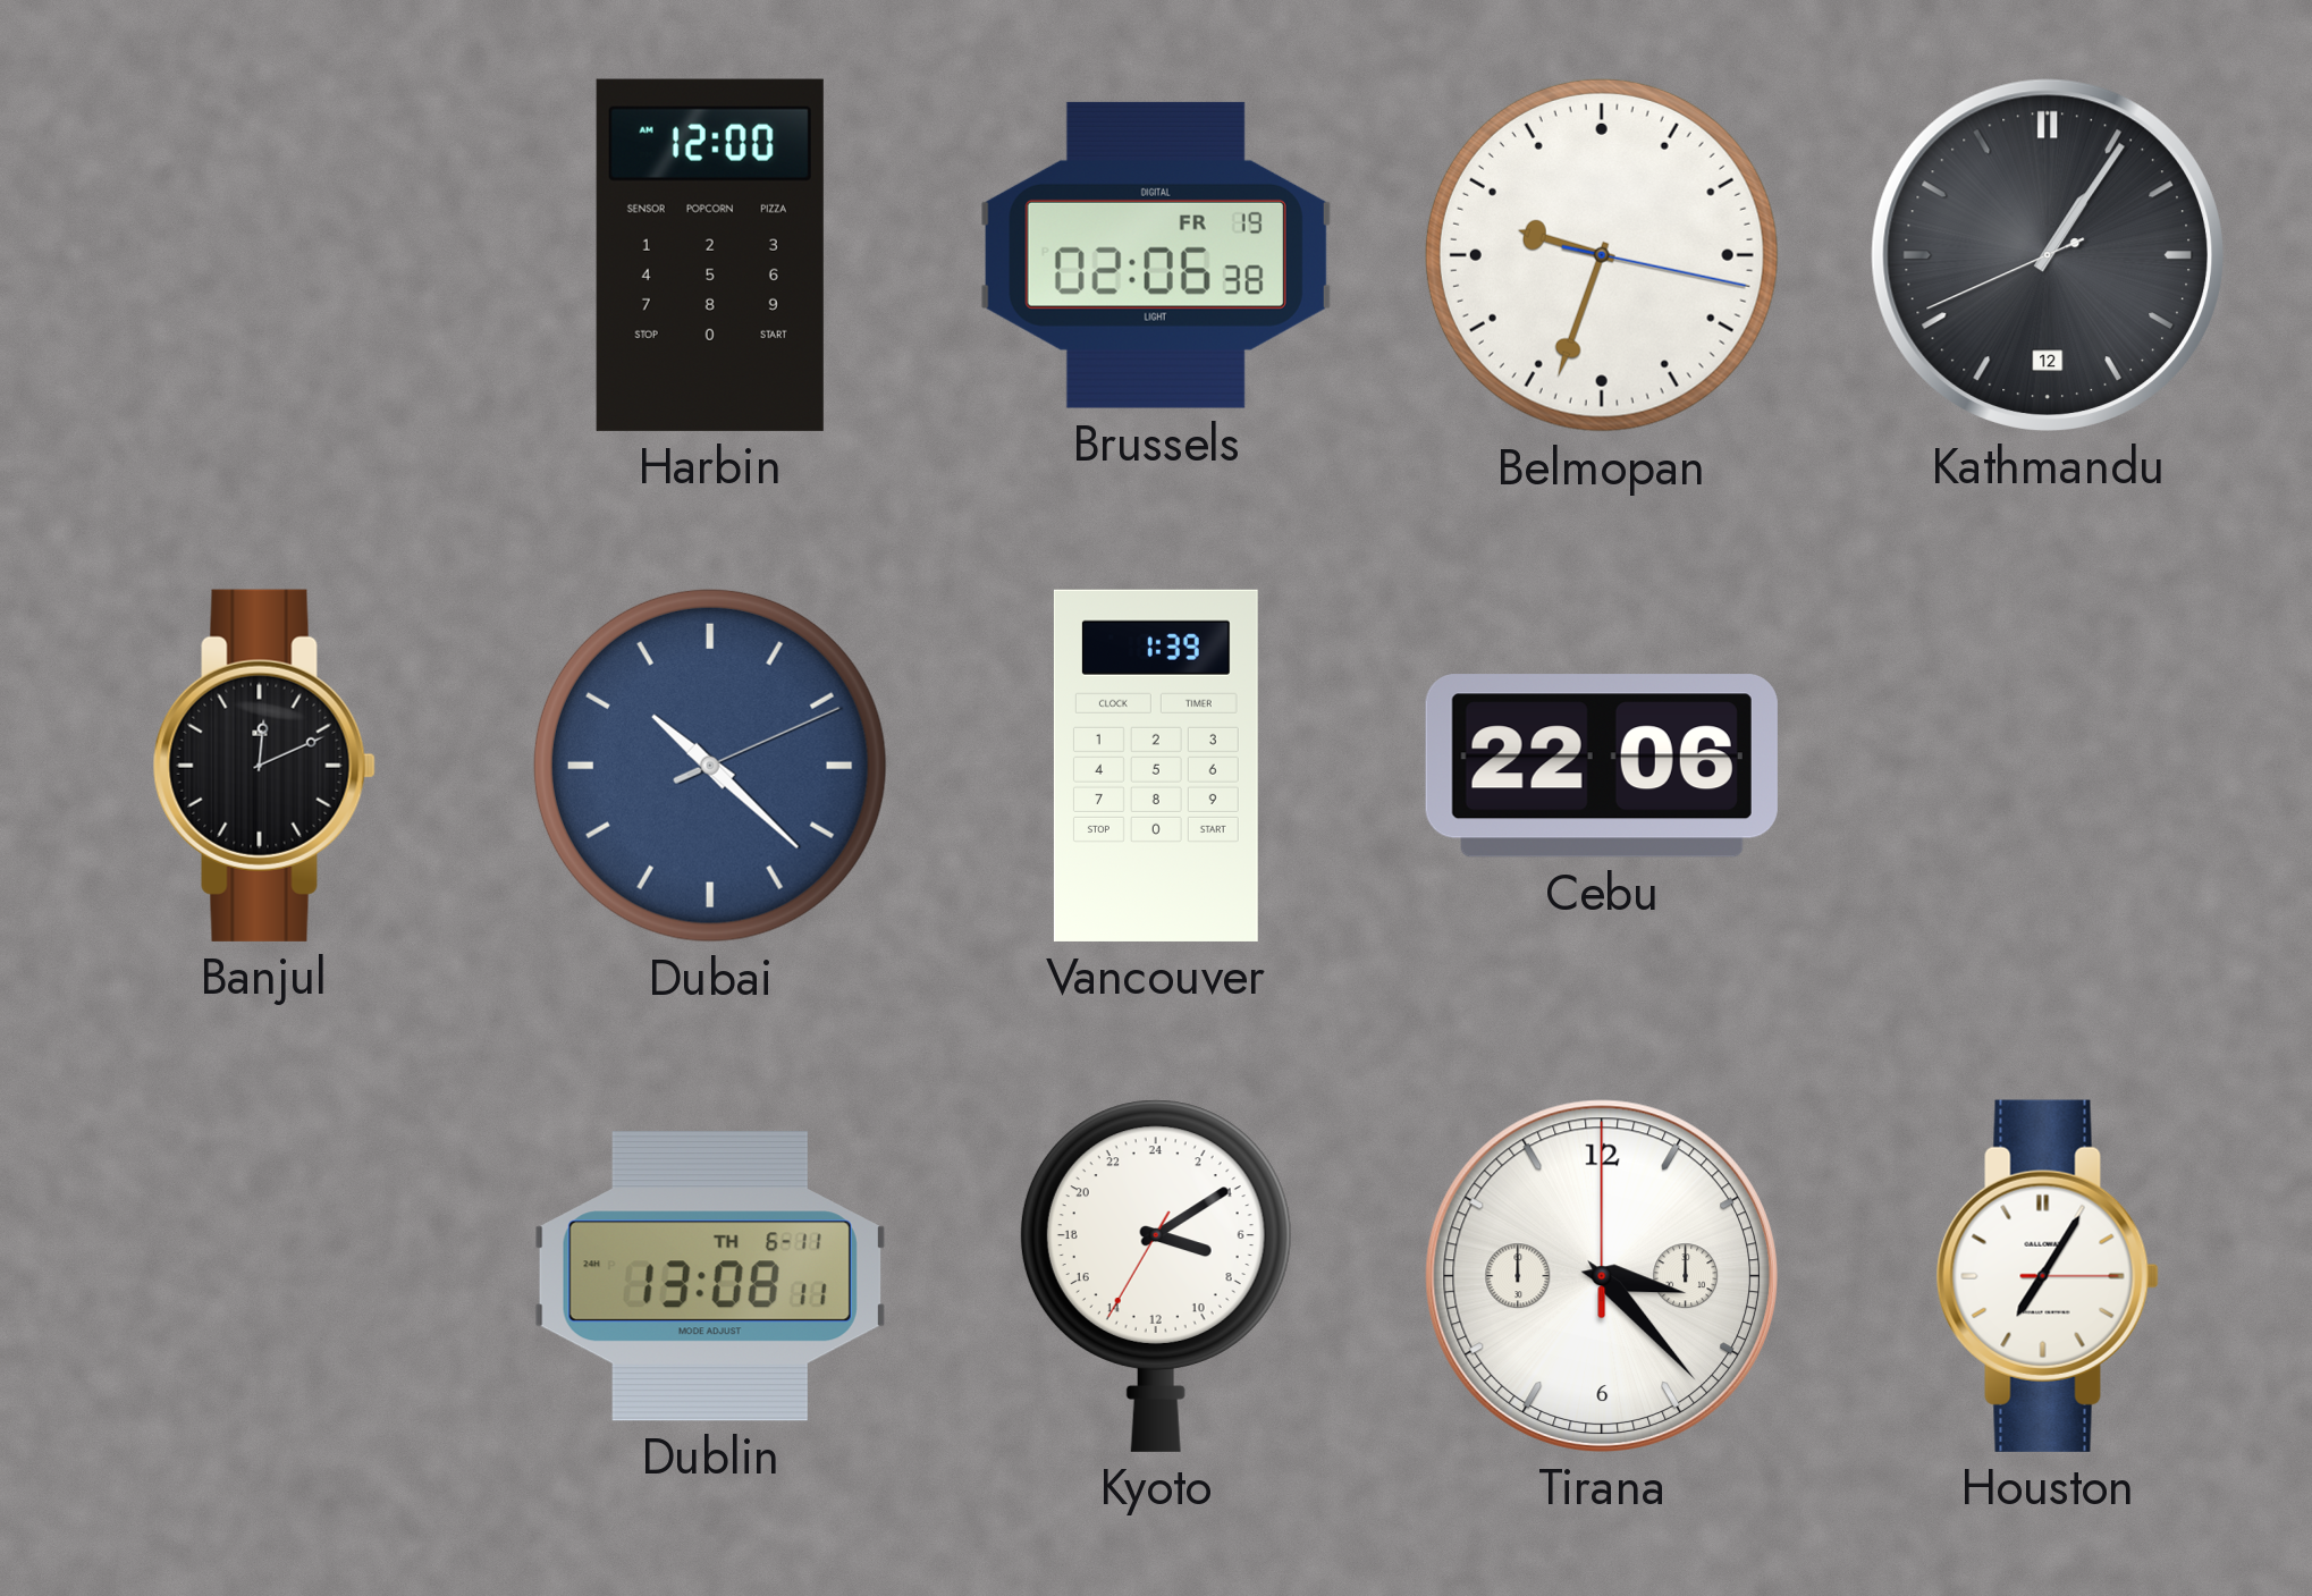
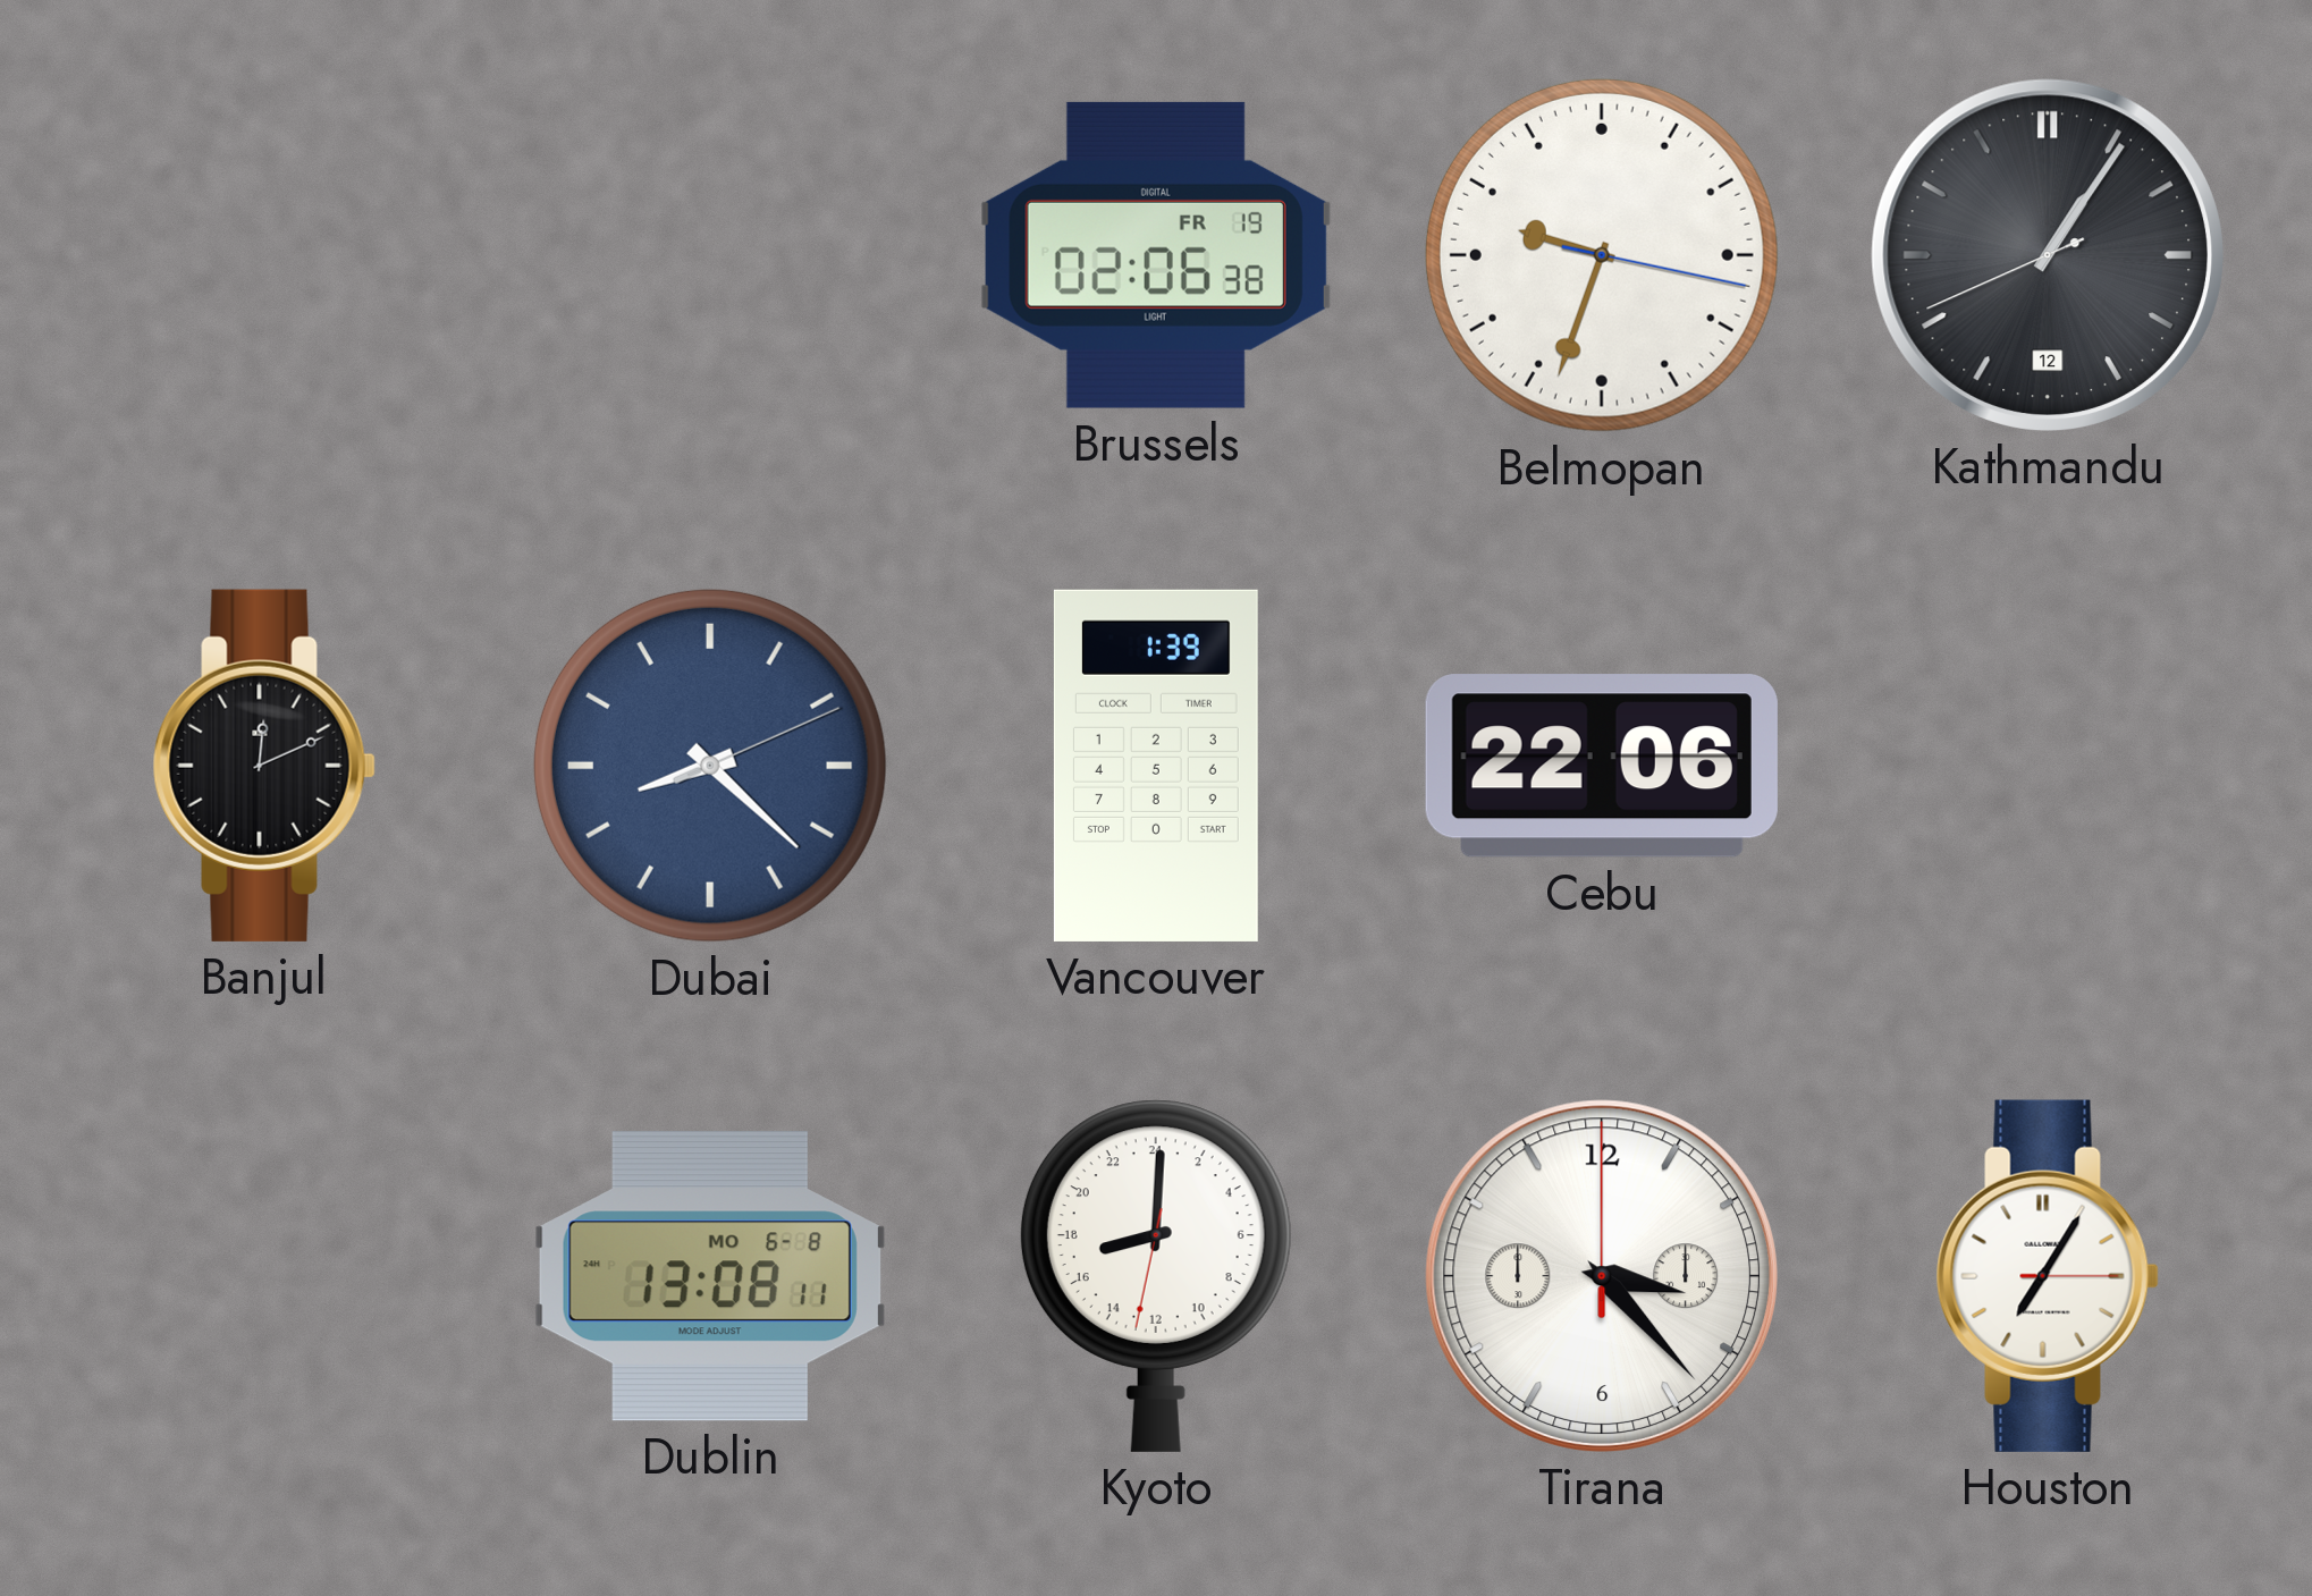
Harbin: 12:00 -> none (710, 255)
Dubai: 10:22 -> 8:22 (710, 766)
Dublin date: TH 6-11 -> MO 6-8 (710, 1276)
Kyoto: 7:09 -> 17:00 (1156, 1276)
